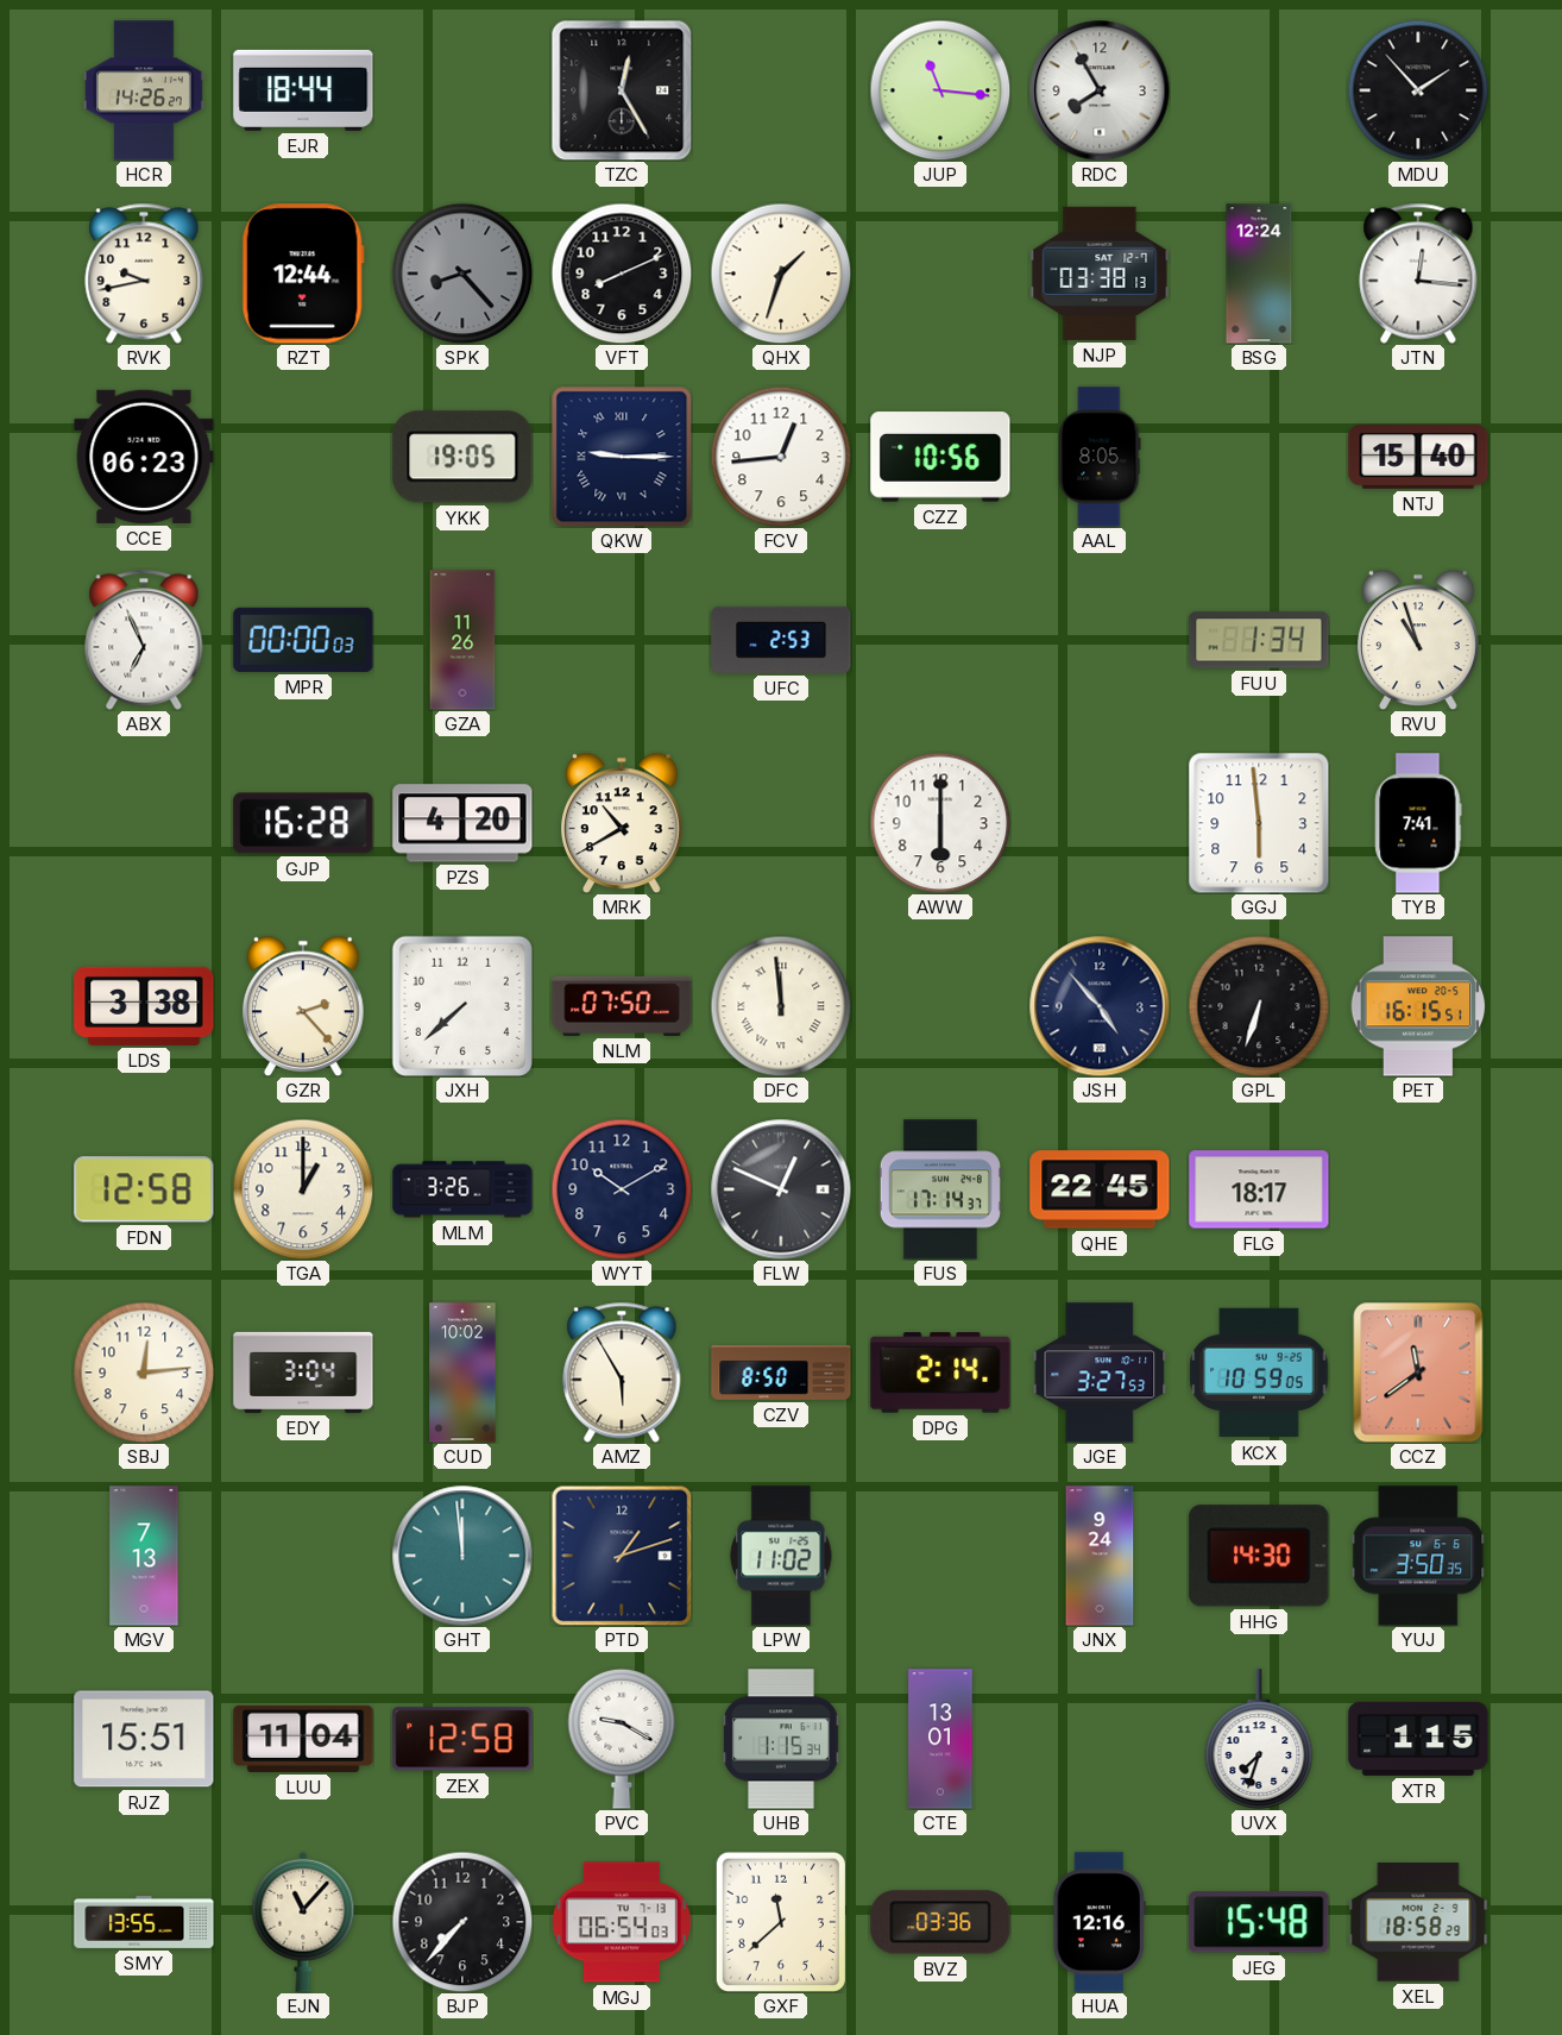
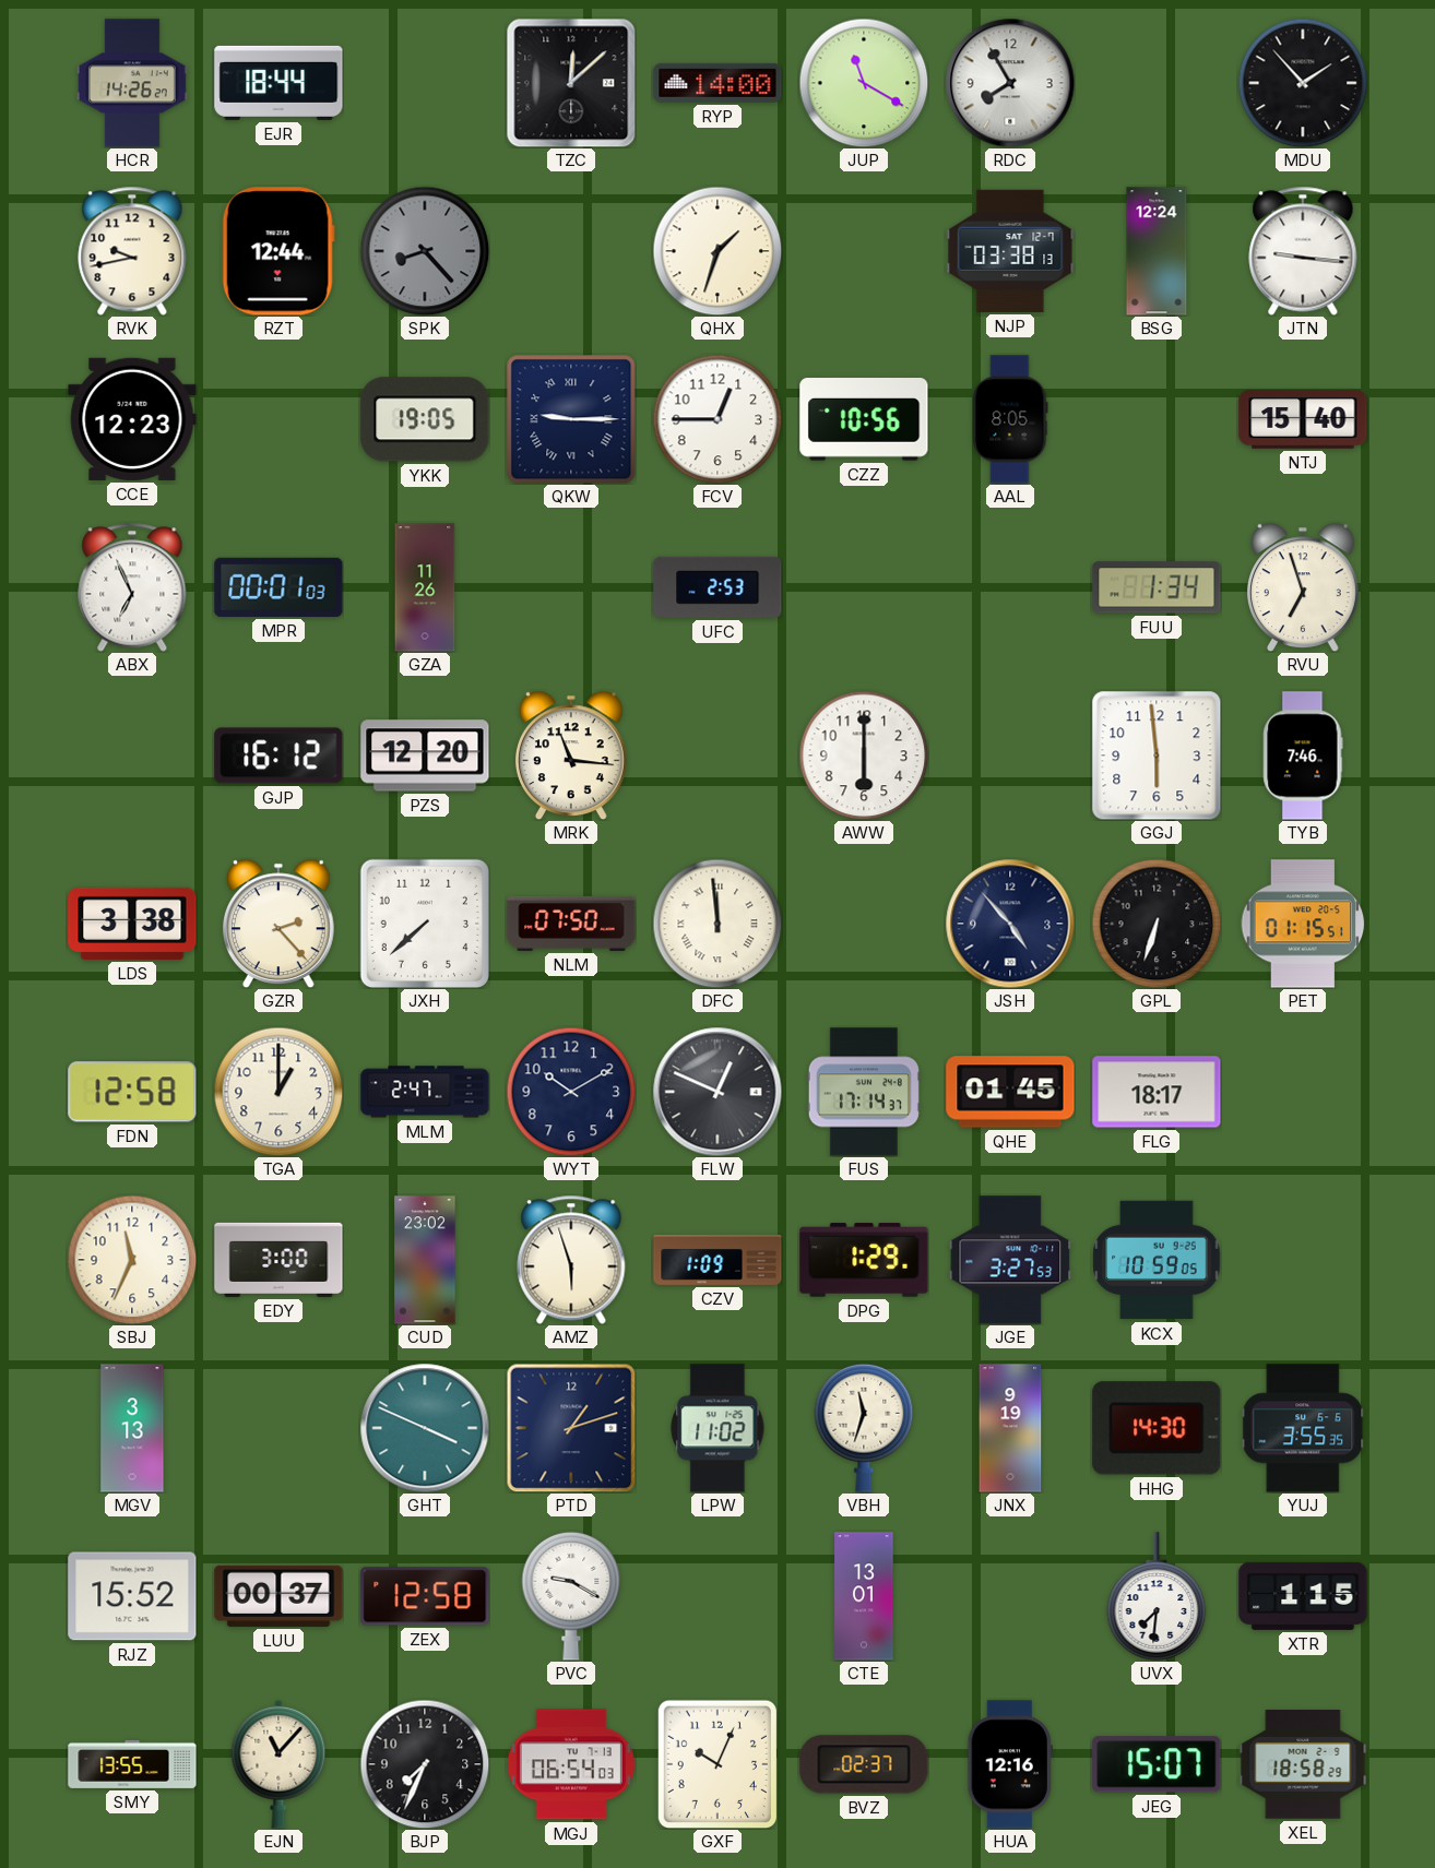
TZC: 12:25 -> 12:08 (571, 83)
RYP: none -> 14:00 (717, 83)
JUP: 11:16 -> 11:20 (864, 83)
VFT: 8:11 -> none (622, 274)
JTN: 12:16 -> 9:16 (1303, 251)
CCE: 06:23 -> 12:23 (132, 419)
FCV: 12:44 -> 12:45 (717, 419)
MPR: 00:00 -> 00:01 (278, 587)
RVU: 10:57 -> 6:57 (1304, 586)
GJP: 16:28 -> 16:12 (278, 755)
PZS: 4:20 -> 12:20 (425, 755)
MRK: 10:40 -> 11:16 (572, 754)
TYB: 7:41 -> 7:46 (1303, 755)
PET: 16:15 -> 01:15 (1303, 924)
MLM: 3:26 -> 2:47 (425, 1092)
QHE: 22:45 -> 01:45 (1010, 1092)
SBJ: 12:14 -> 11:34 (132, 1260)
EDY: 3:04 -> 3:00 (278, 1260)
CUD: 10:02 -> 23:02 (425, 1260)
AMZ: 5:55 -> 5:57 (571, 1260)
CZV: 8:50 -> 1:09 (717, 1260)
DPG: 2:14 -> 1:29 (864, 1260)
CCZ: 11:39 -> none (1418, 1373)
MGV: 7:13 -> 3:13 (132, 1428)
GHT: 11:59 -> 3:49 (425, 1428)
VBH: none -> 11:33 (864, 1428)
JNX: 9:24 -> 9:19 (1010, 1428)
YUJ: 3:50 -> 3:55 (1303, 1428)
RJZ: 15:51 -> 15:52 (132, 1596)
LUU: 11:04 -> 00:37 (278, 1596)
UHB: 1:15 -> none (781, 1739)
UVX: 7:33 -> 7:31 (1157, 1596)
BJP: 7:37 -> 7:34 (425, 1764)
GXF: 11:38 -> 10:04 (717, 1763)
BVZ: 03:36 -> 02:37 (864, 1764)
JEG: 15:48 -> 15:07 (1157, 1764)
